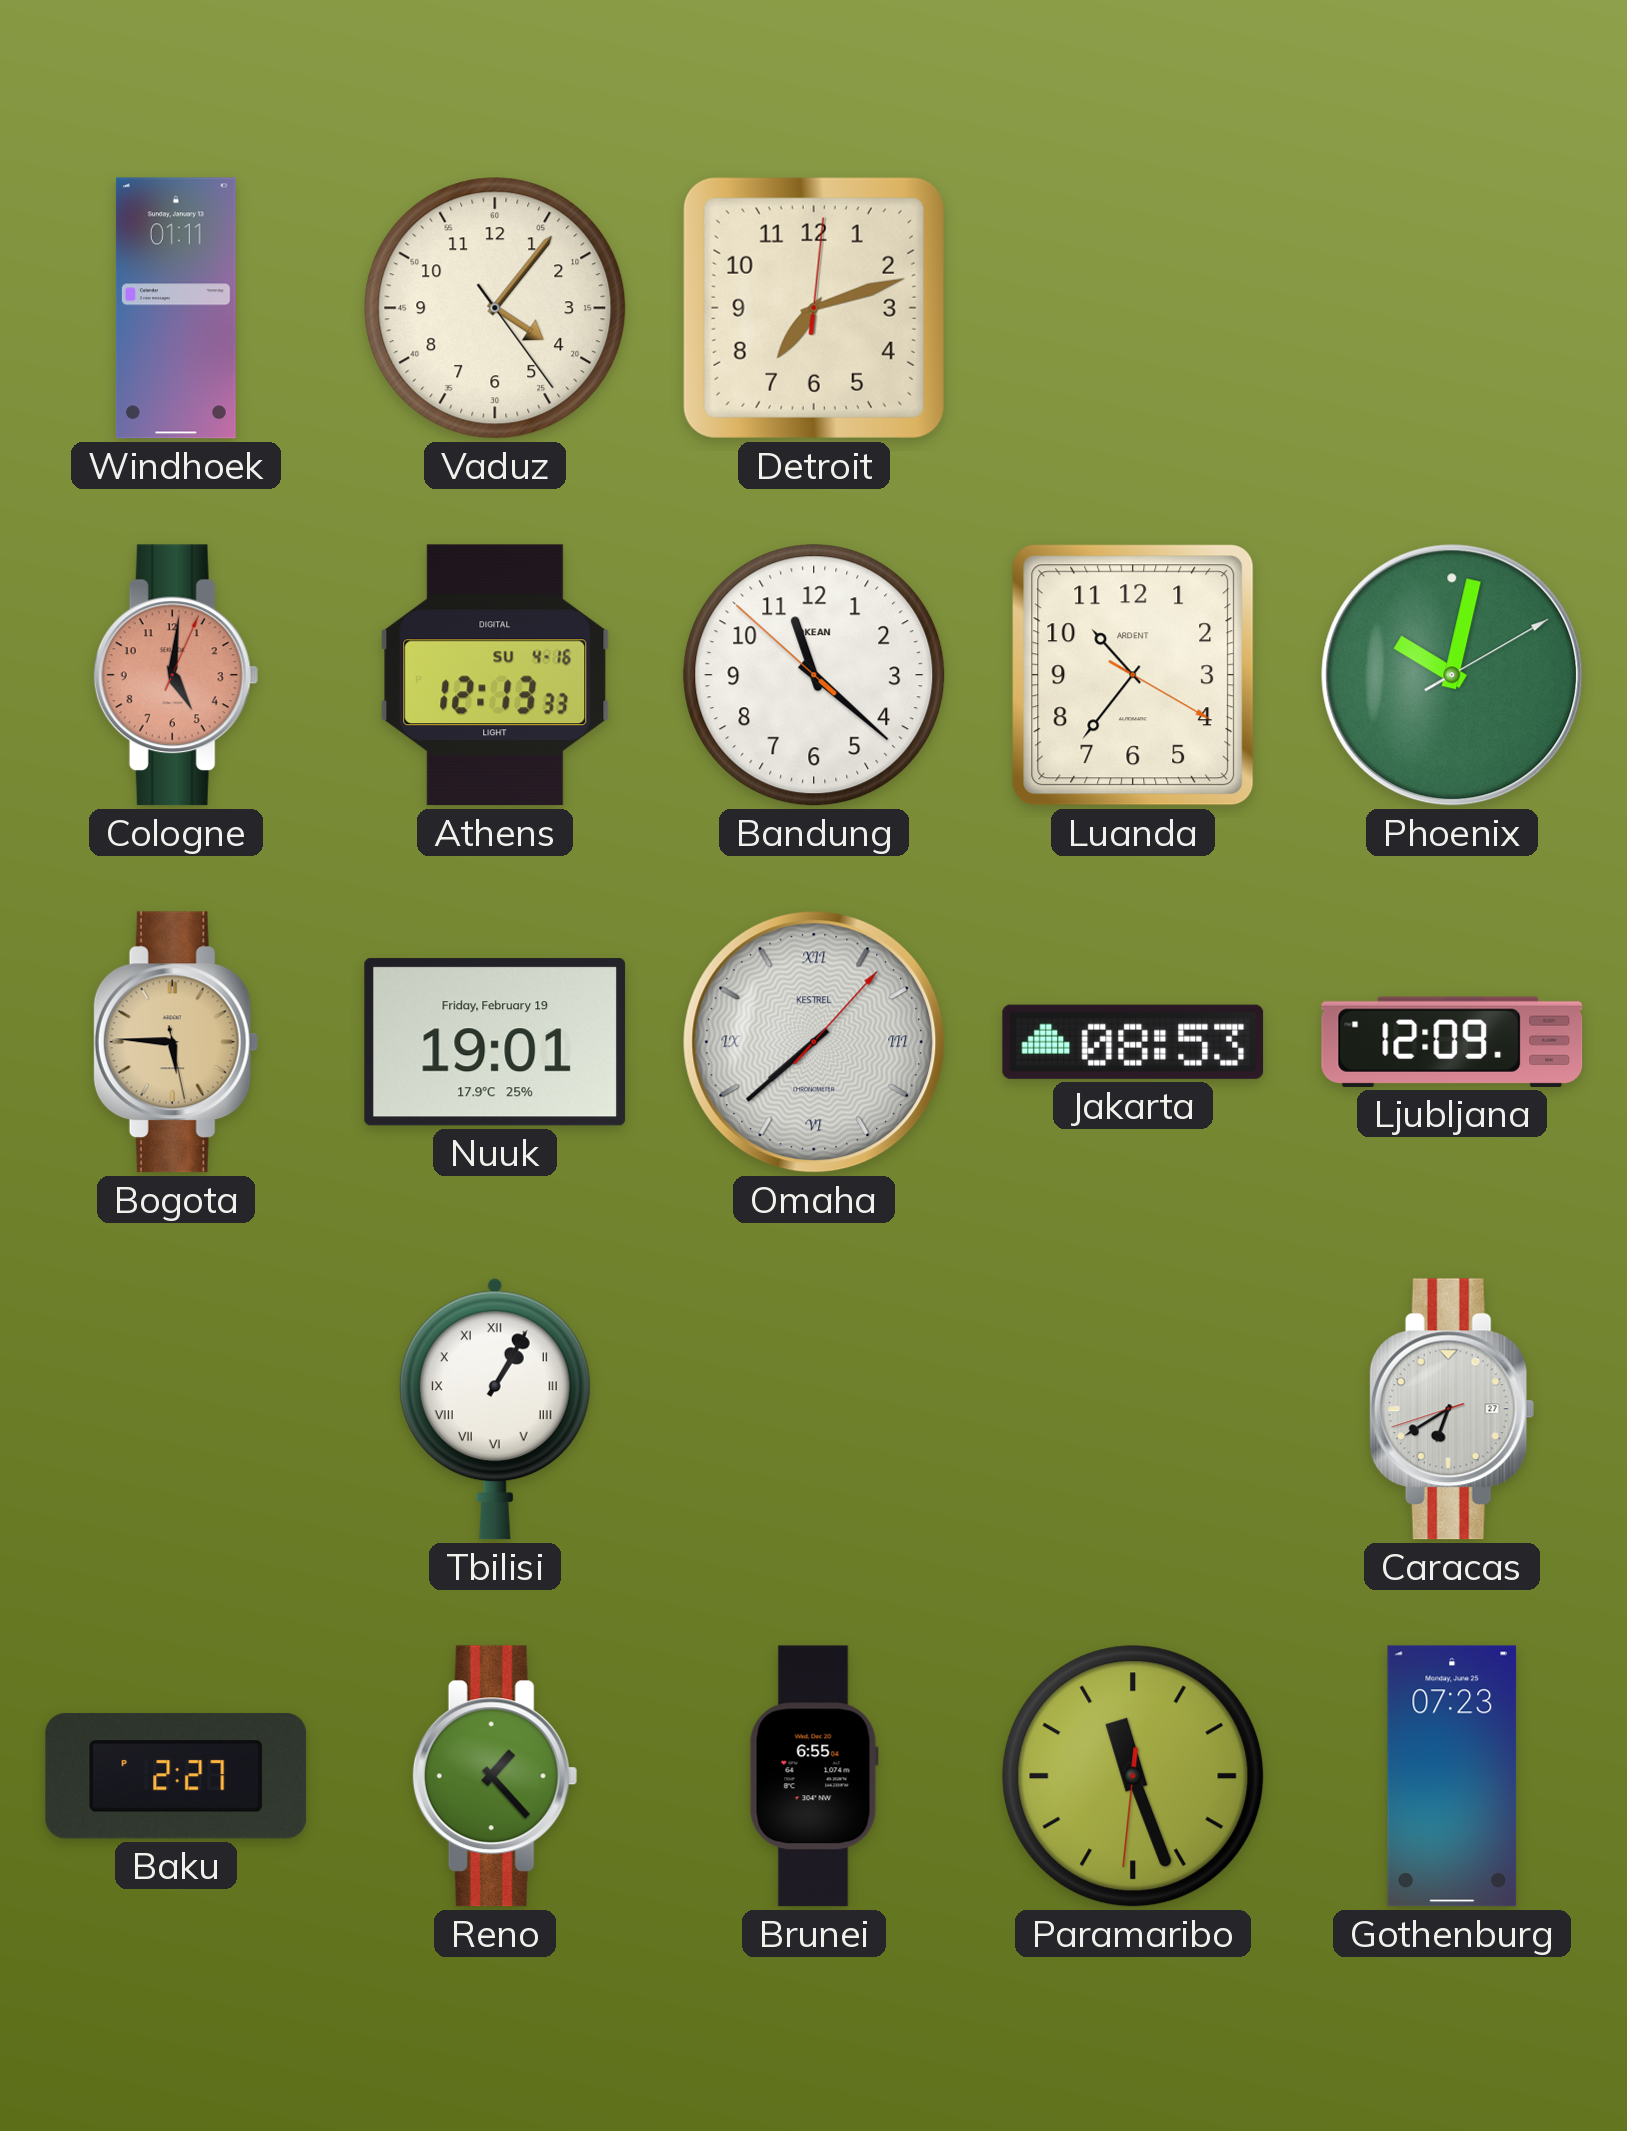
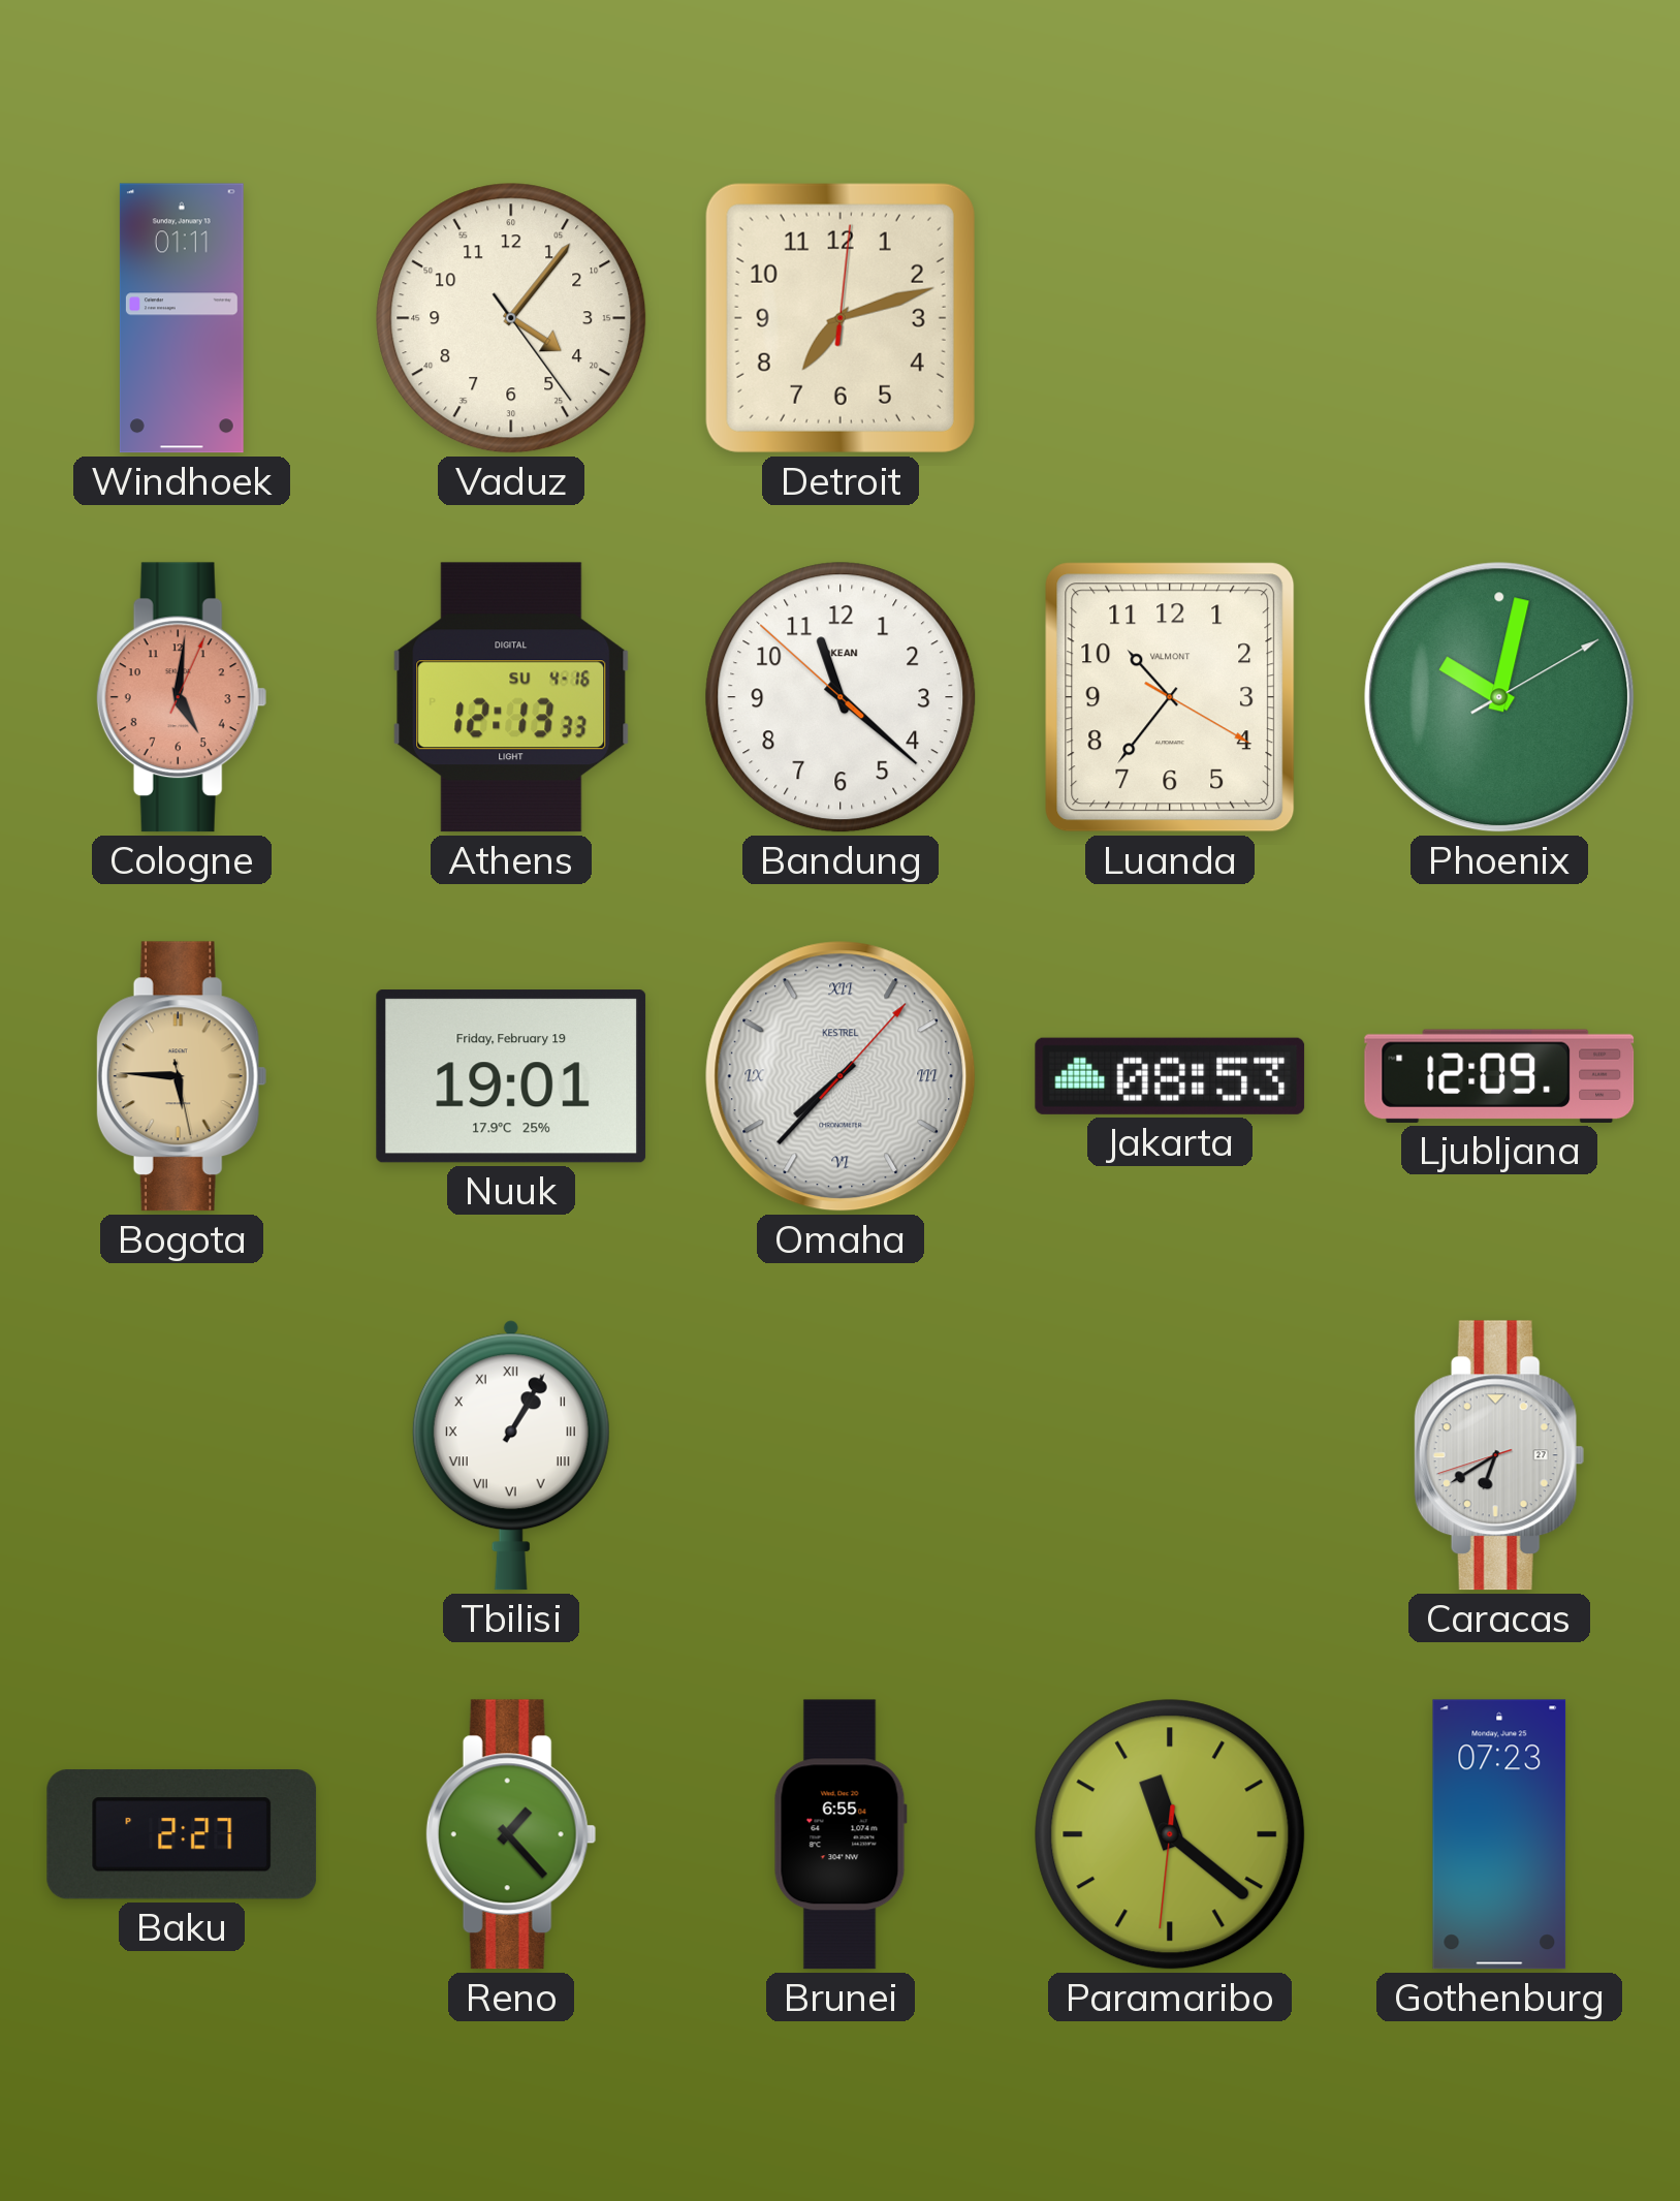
Luanda brand: ARDENT -> VALMONT (1170, 697)
Omaha: 7:38 -> 7:37 (841, 1076)
Paramaribo: 11:26 -> 11:21 (1170, 1834)
